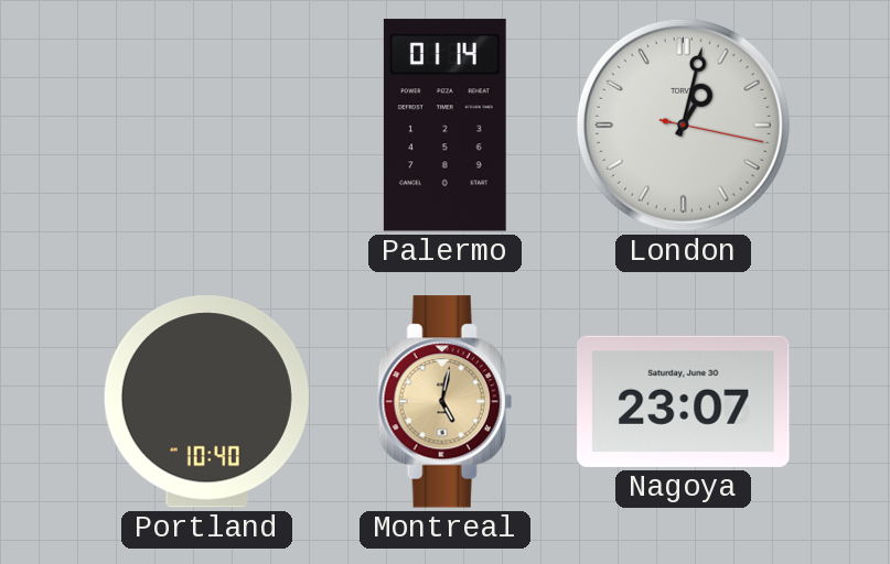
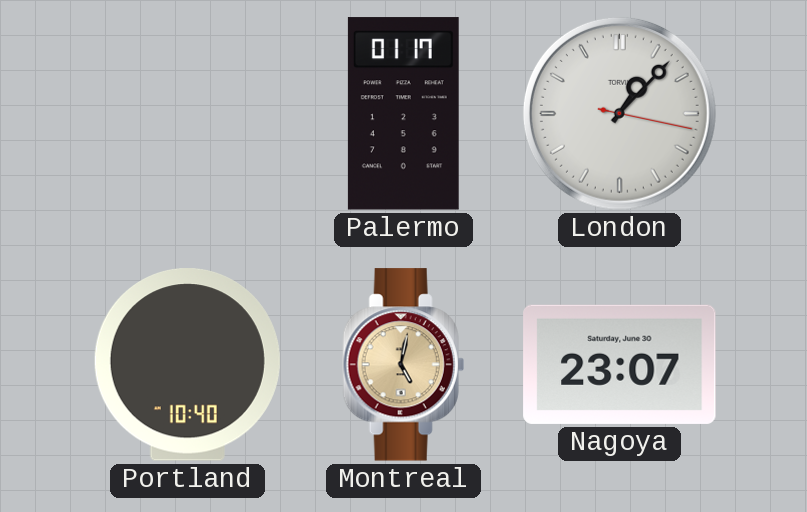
Palermo: 01:14 -> 01:17 (403, 114)
London: 1:02 -> 1:07 (619, 113)
